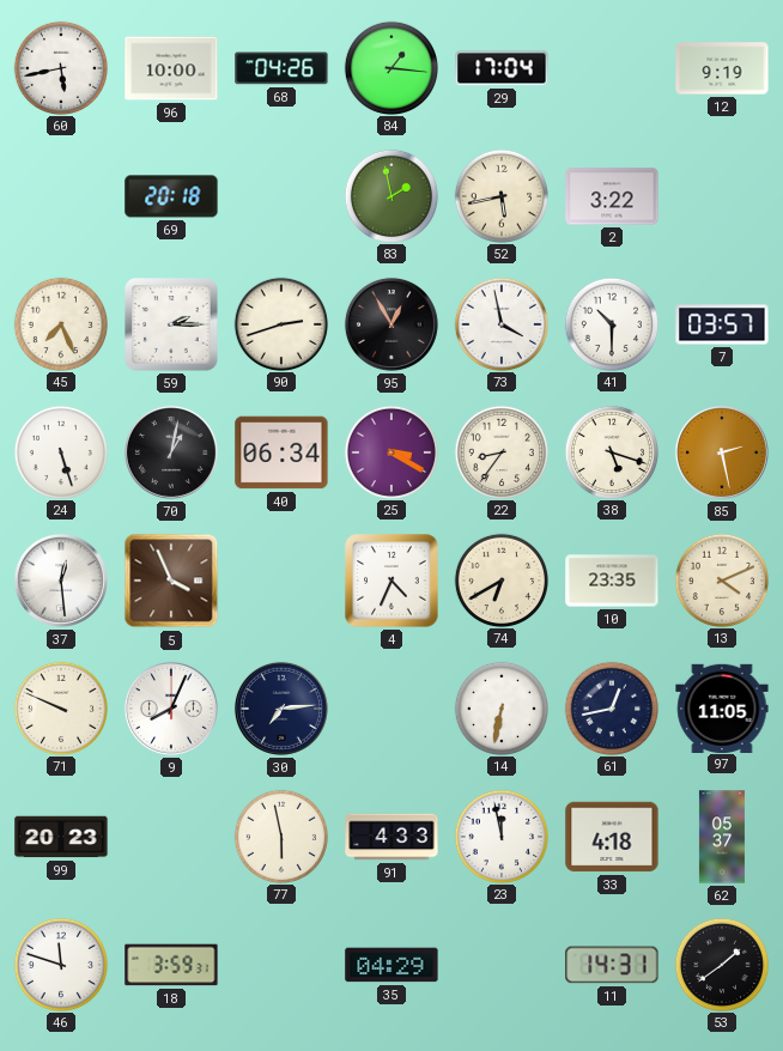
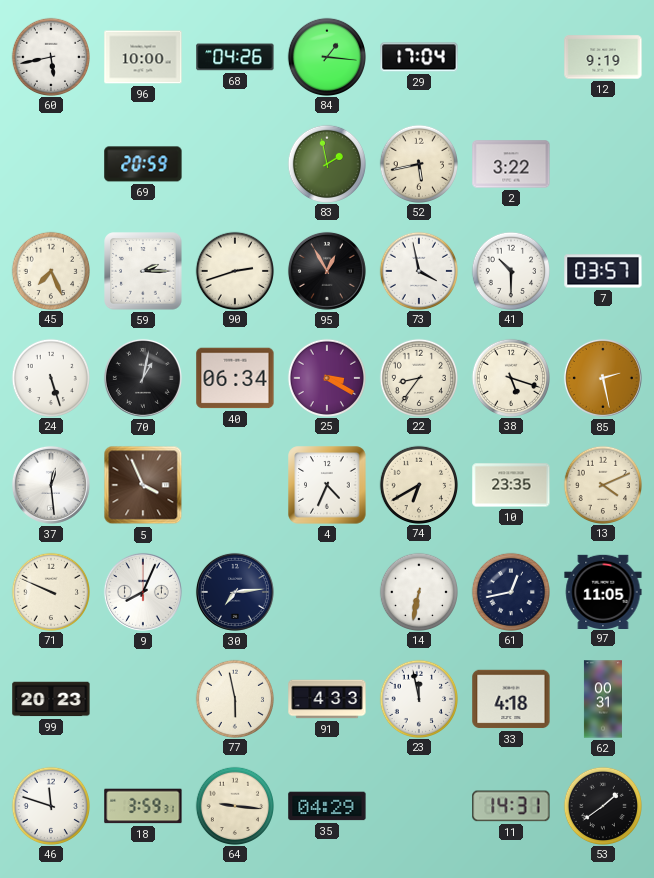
69: 20:18 -> 20:59 (143, 164)
62: 05:37 -> 00:31 (603, 699)
64: none -> 9:16 (234, 805)
